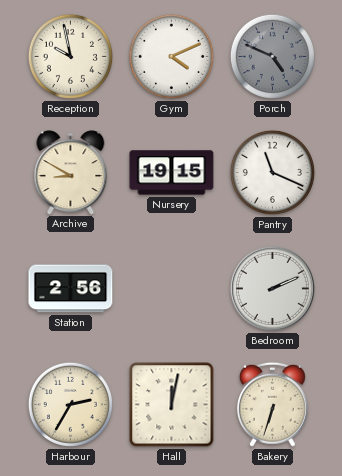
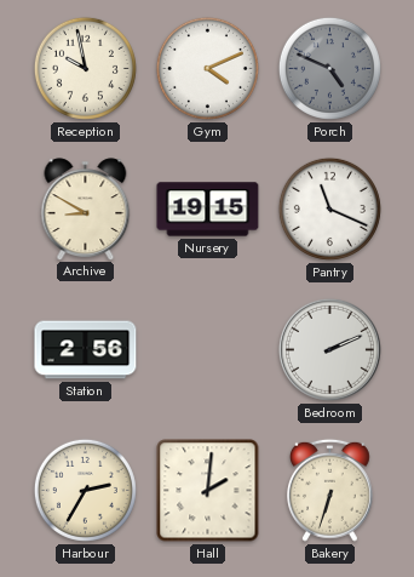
Hall: 12:02 -> 2:01 (208, 491)
